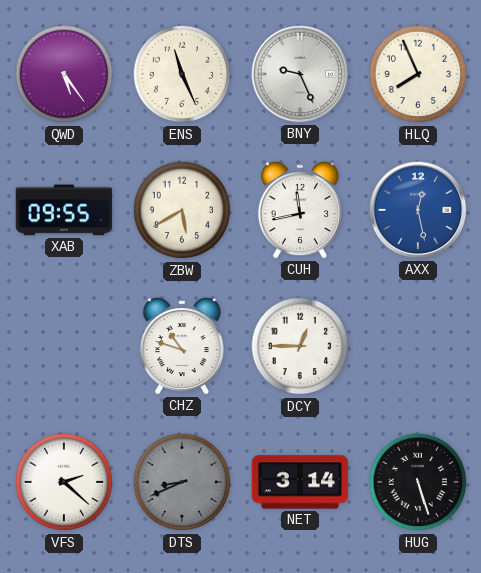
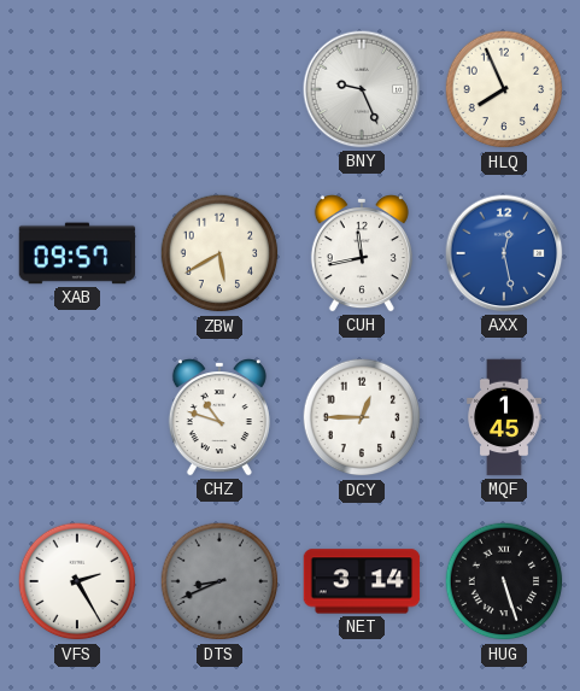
QWD: 5:24 -> none (64, 74)
ENS: 11:26 -> none (182, 74)
XAB: 09:55 -> 09:57 (77, 253)
MQF: none -> 1:45 (504, 417)
VFS: 2:22 -> 2:25 (77, 581)
